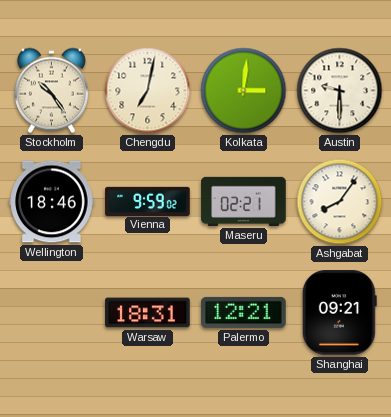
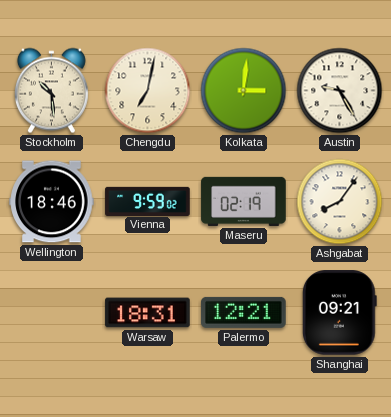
Stockholm: 10:24 -> 10:29 (51, 91)
Austin: 9:30 -> 9:25 (340, 91)
Maseru: 02:21 -> 02:19 (244, 201)
